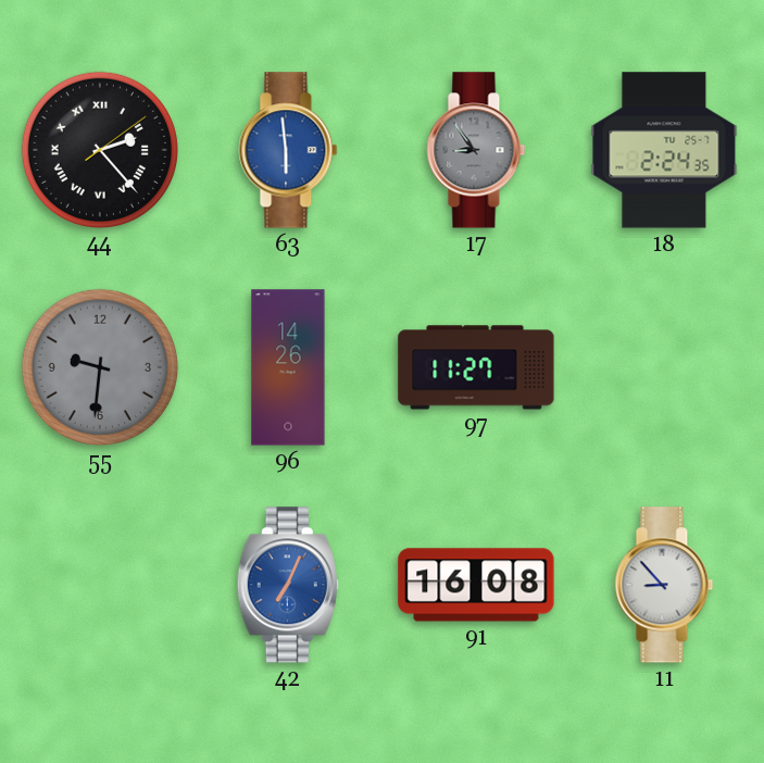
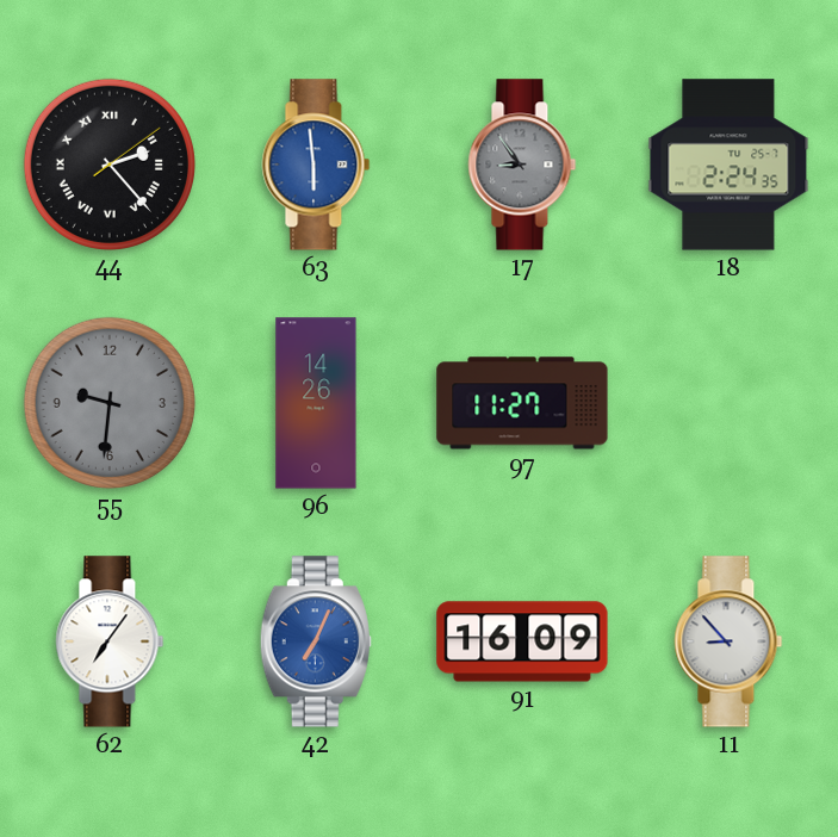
62: none -> 7:06 (110, 641)
91: 16:08 -> 16:09 (522, 641)
